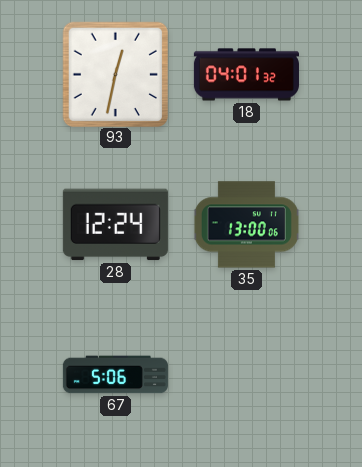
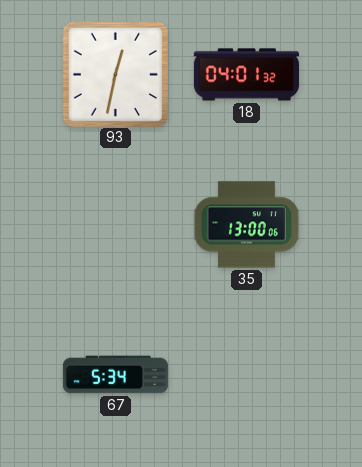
28: 12:24 -> none (115, 225)
67: 5:06 -> 5:34 (115, 375)
